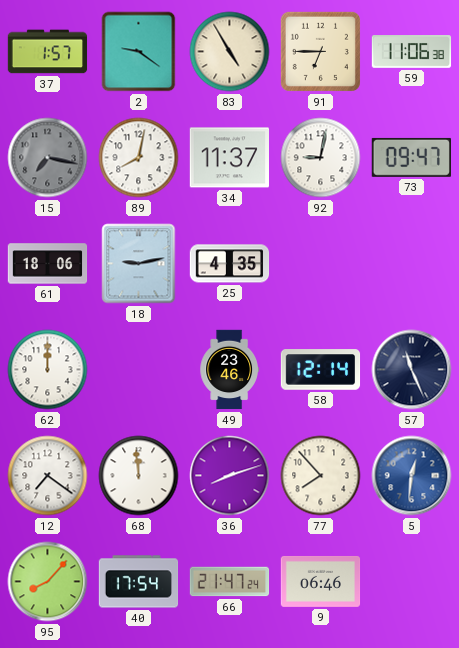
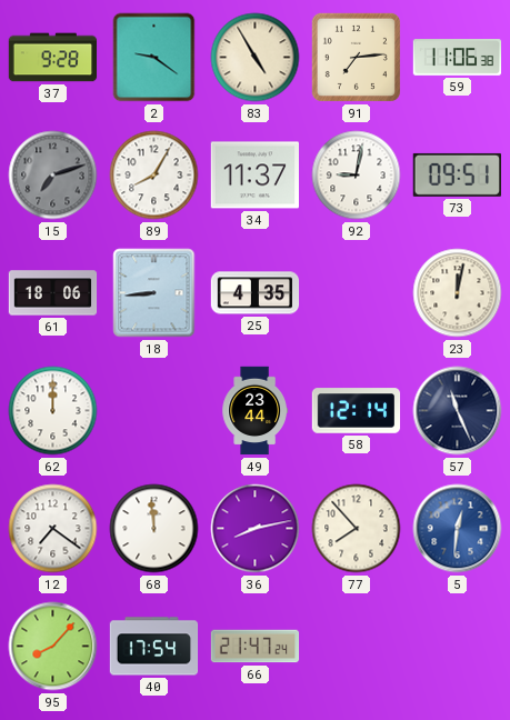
37: 1:57 -> 9:28 (53, 58)
91: 6:45 -> 7:14 (356, 57)
15: 7:17 -> 7:12 (53, 176)
89: 8:02 -> 8:05 (154, 176)
73: 09:47 -> 09:51 (457, 174)
18: 9:13 -> 8:44 (154, 293)
23: none -> 12:02 (458, 293)
49: 23:46 -> 23:44 (254, 411)
36: 8:12 -> 8:13 (256, 529)
9: 06:46 -> none (321, 581)
